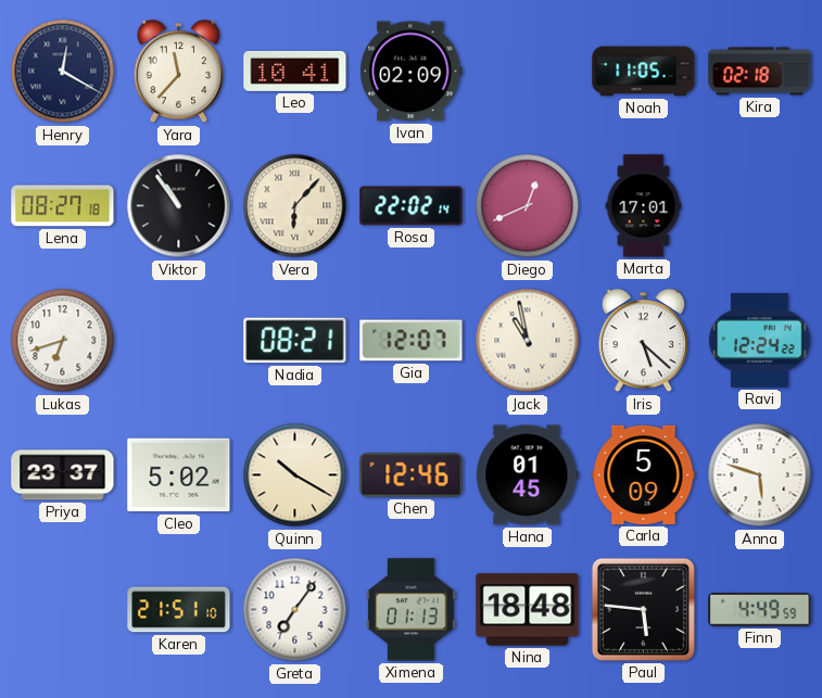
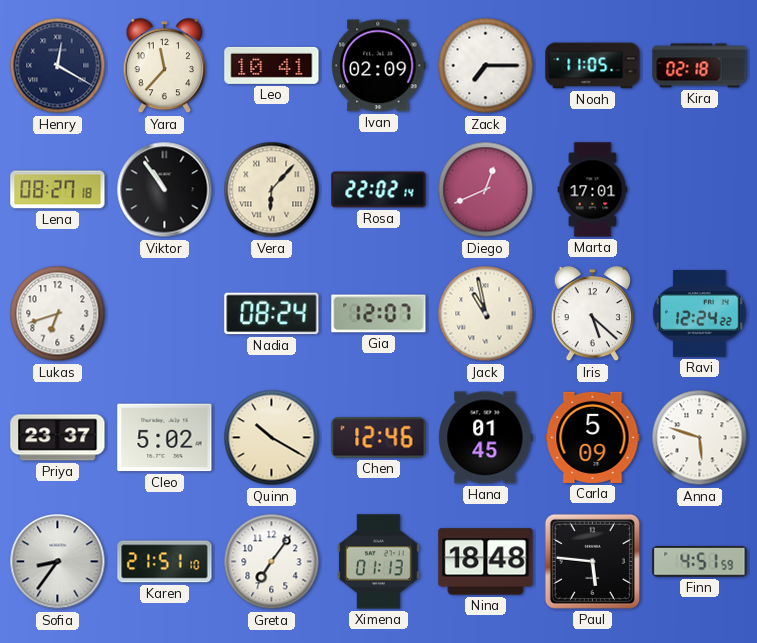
Zack: none -> 7:15 (486, 66)
Nadia: 08:21 -> 08:24 (272, 314)
Sofia: none -> 8:36 (58, 562)
Finn: 4:49 -> 4:51 (700, 562)
